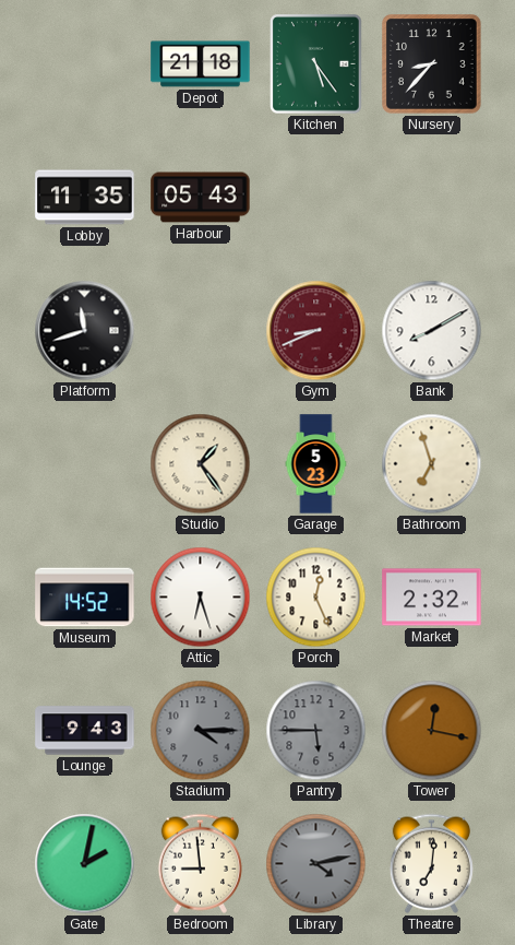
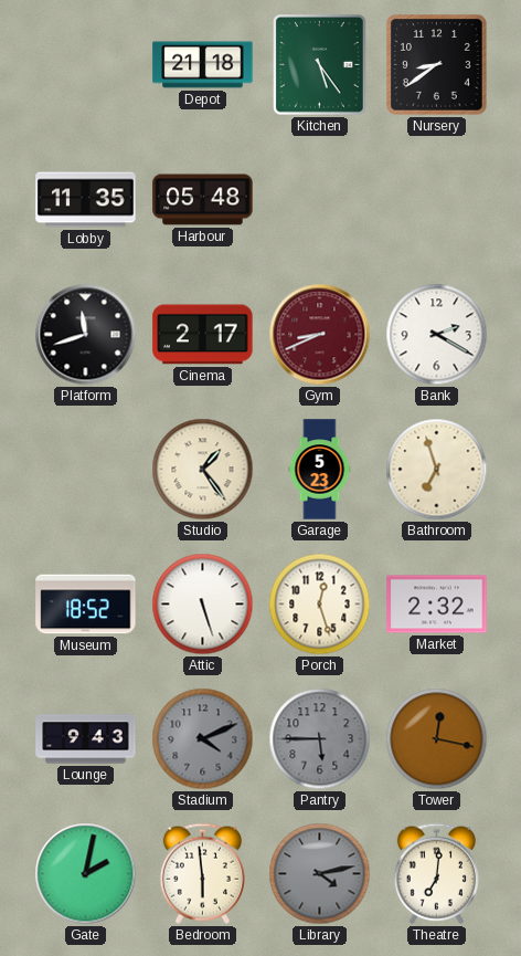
Nursery: 8:37 -> 8:39 (437, 65)
Harbour: 05:43 -> 05:48 (203, 200)
Cinema: none -> 2:17 (203, 335)
Bank: 8:10 -> 2:20 (437, 335)
Museum: 14:52 -> 18:52 (86, 605)
Attic: 6:27 -> 5:27 (203, 605)
Porch: 12:26 -> 12:27 (320, 605)
Stadium: 4:15 -> 4:11 (203, 739)
Bedroom: 8:59 -> 5:59 (202, 873)
